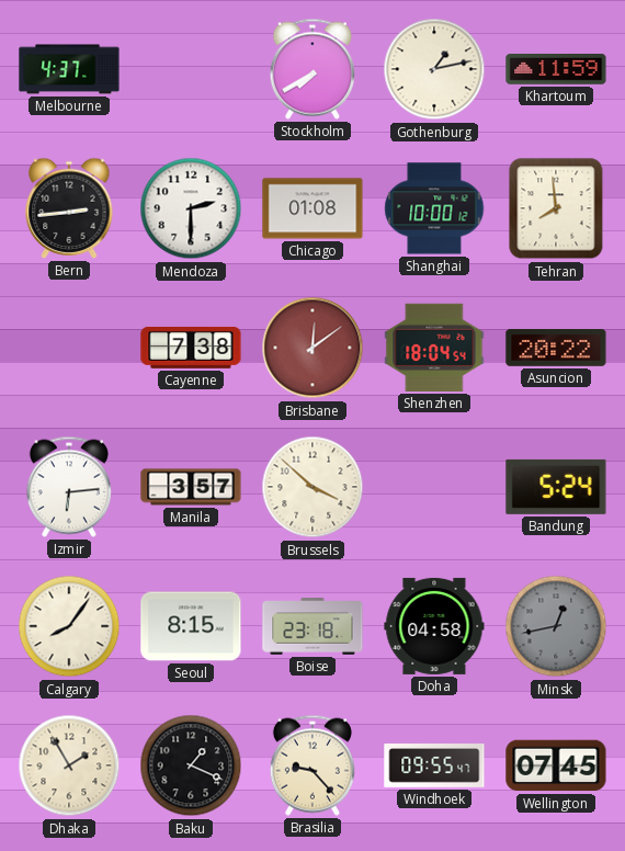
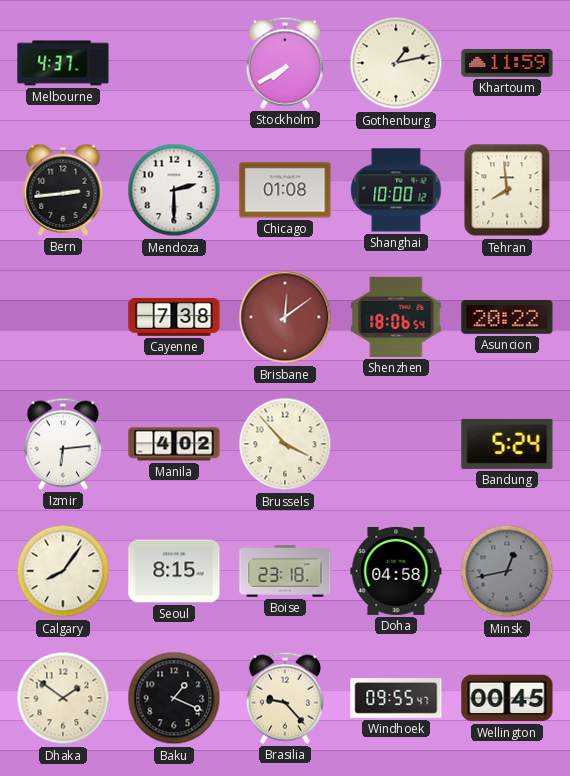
Shenzhen: 18:04 -> 18:06 (396, 317)
Manila: 3:57 -> 4:02 (174, 444)
Brussels: 3:52 -> 3:53 (285, 444)
Dhaka: 1:55 -> 1:51 (63, 698)
Wellington: 07:45 -> 00:45 (507, 698)
